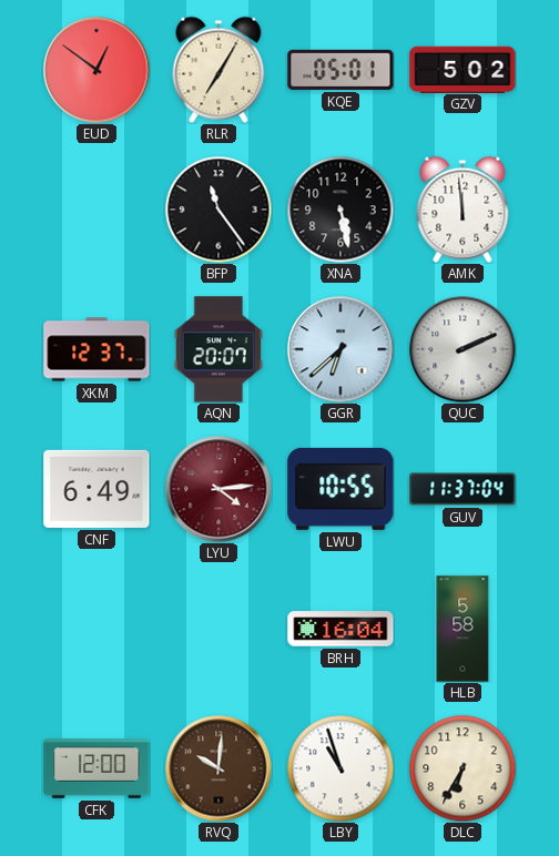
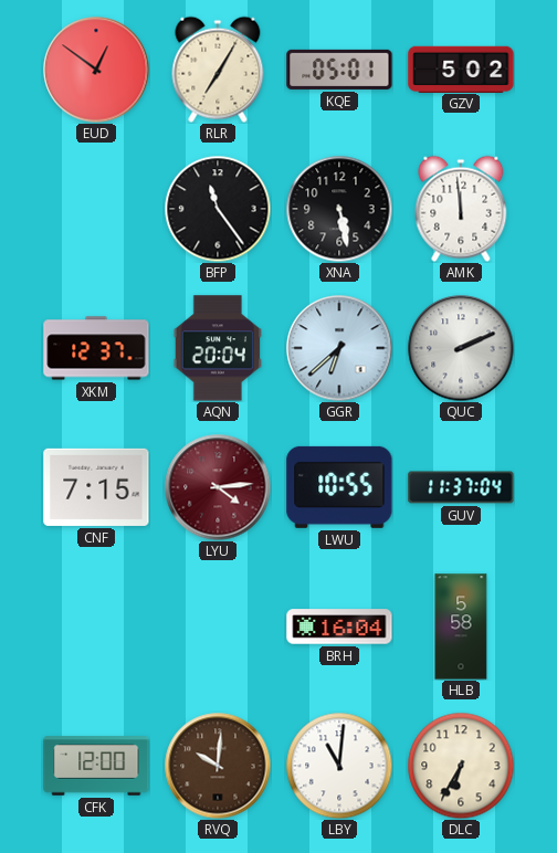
AQN: 20:07 -> 20:04 (217, 348)
CNF: 6:49 -> 7:15 (96, 487)
LBY: 10:57 -> 11:01 (339, 766)
